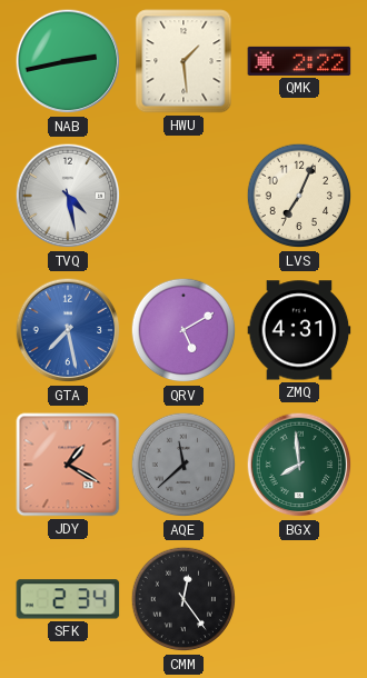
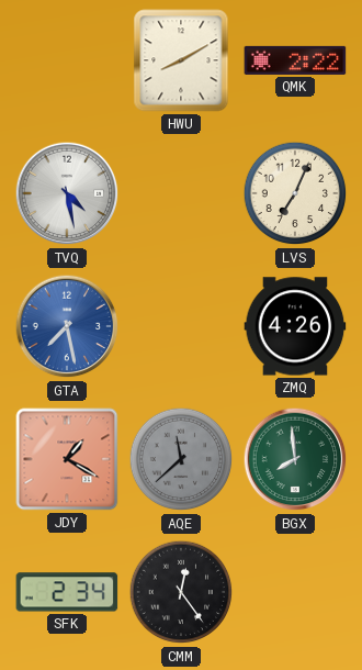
NAB: 2:43 -> none (68, 61)
HWU: 1:29 -> 8:10 (181, 60)
QRV: 5:10 -> none (183, 330)
ZMQ: 4:31 -> 4:26 (295, 326)
